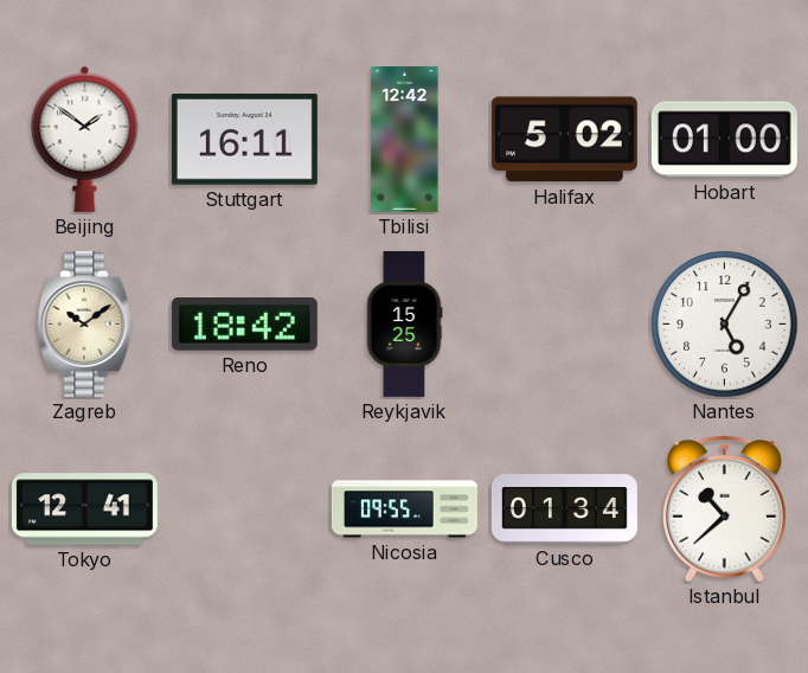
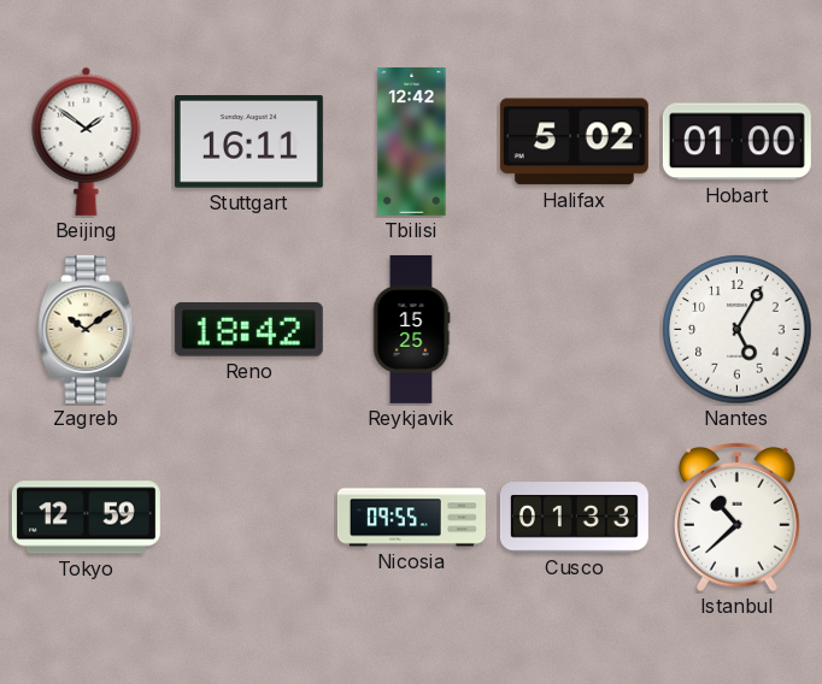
Tokyo: 12:41 -> 12:59 (86, 518)
Cusco: 01:34 -> 01:33 (574, 518)
